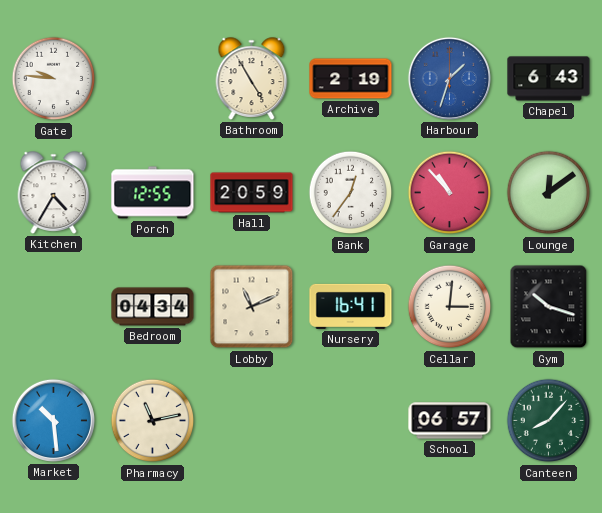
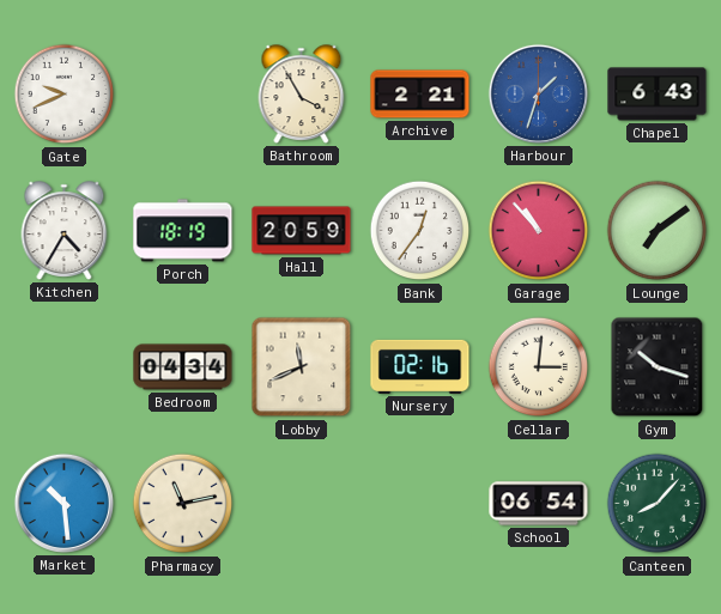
Gate: 9:46 -> 9:41 (65, 95)
Bathroom: 4:55 -> 3:55 (302, 95)
Archive: 2:19 -> 2:21 (420, 95)
Porch: 12:55 -> 18:19 (183, 231)
Lounge: 12:09 -> 7:09 (658, 231)
Lobby: 11:11 -> 11:41 (302, 367)
Nursery: 16:41 -> 02:16 (420, 366)
School: 06:57 -> 06:54 (539, 504)
